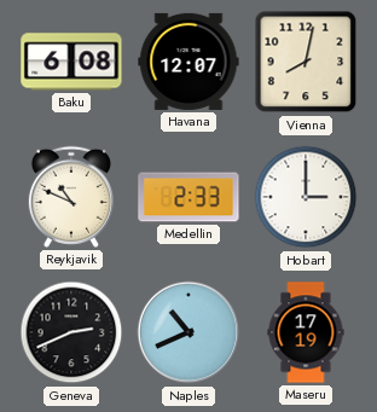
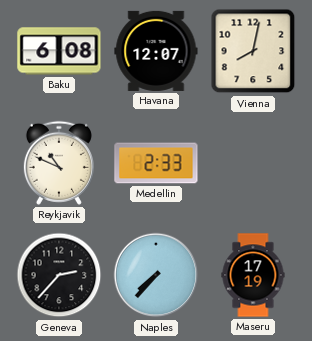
Hobart: 3:00 -> none (306, 197)
Geneva: 2:41 -> 2:37 (59, 275)
Naples: 10:41 -> 7:37 (156, 275)
